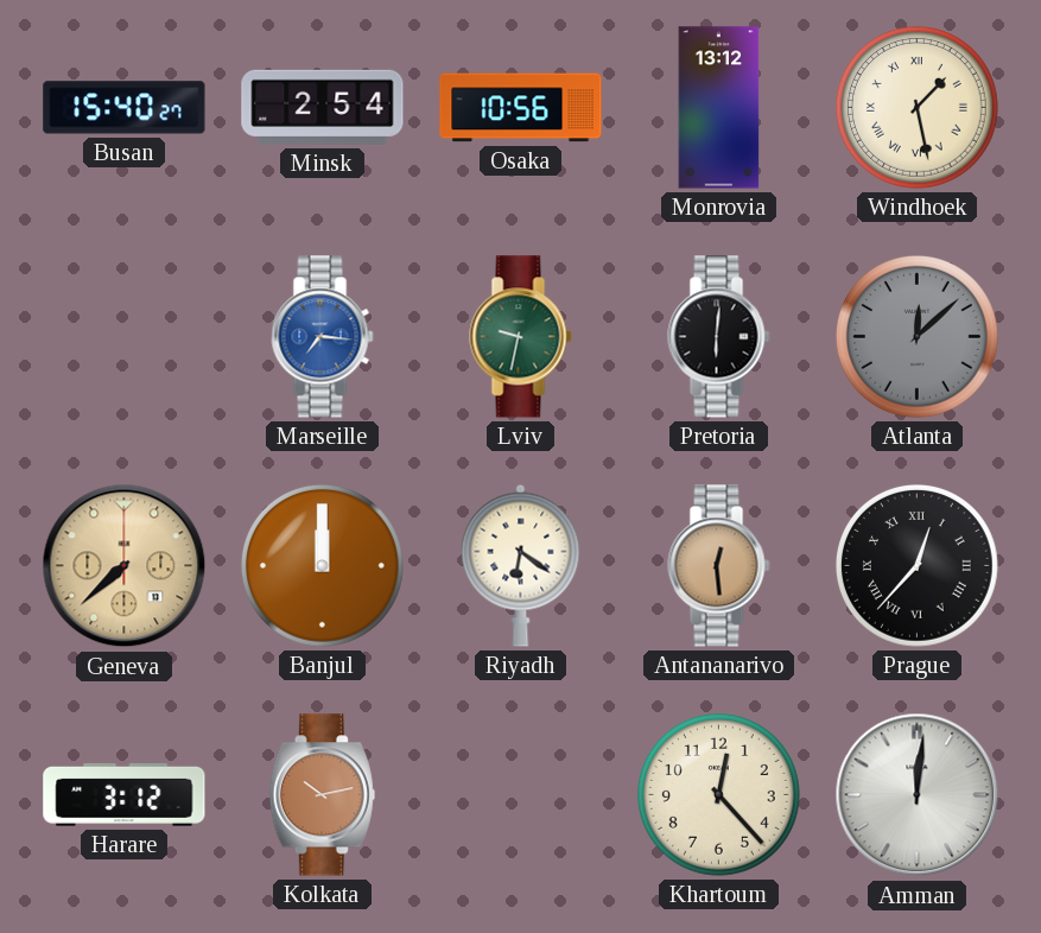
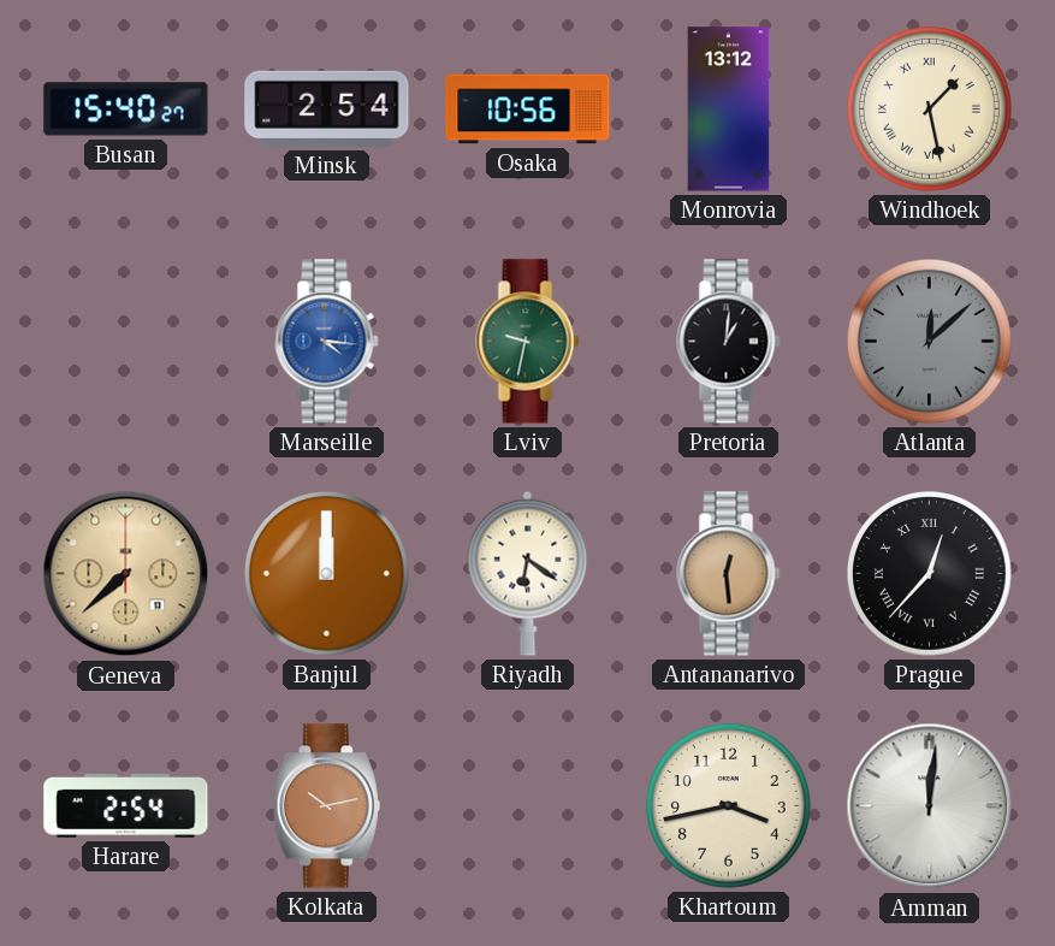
Marseille: 7:16 -> 4:16 (327, 342)
Pretoria: 6:01 -> 1:01 (729, 342)
Harare: 3:12 -> 2:54 (126, 805)
Khartoum: 12:23 -> 3:43 (729, 806)
